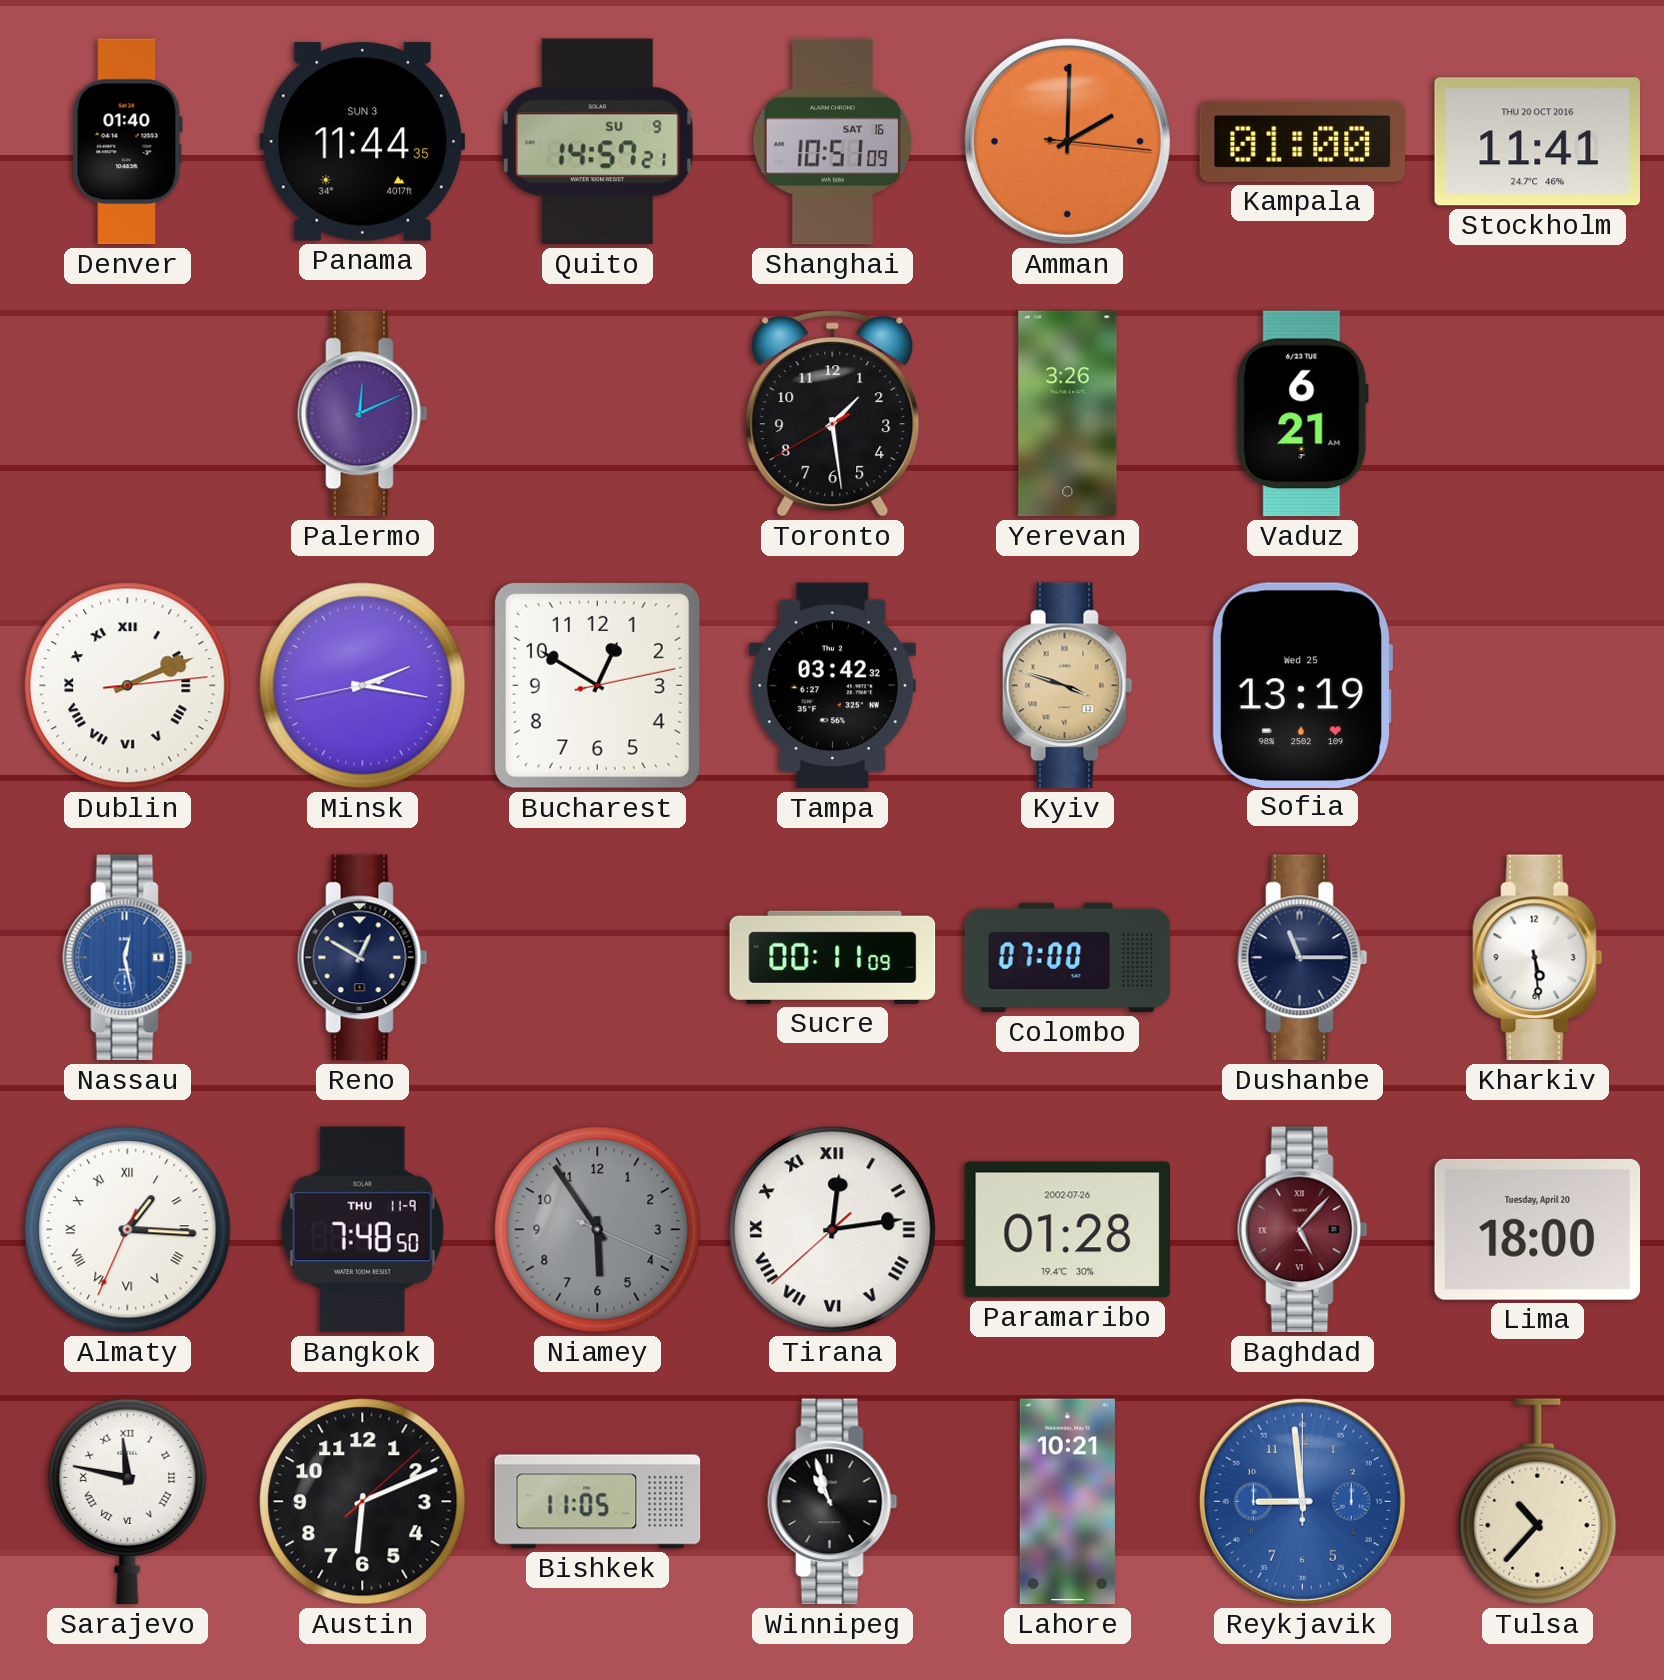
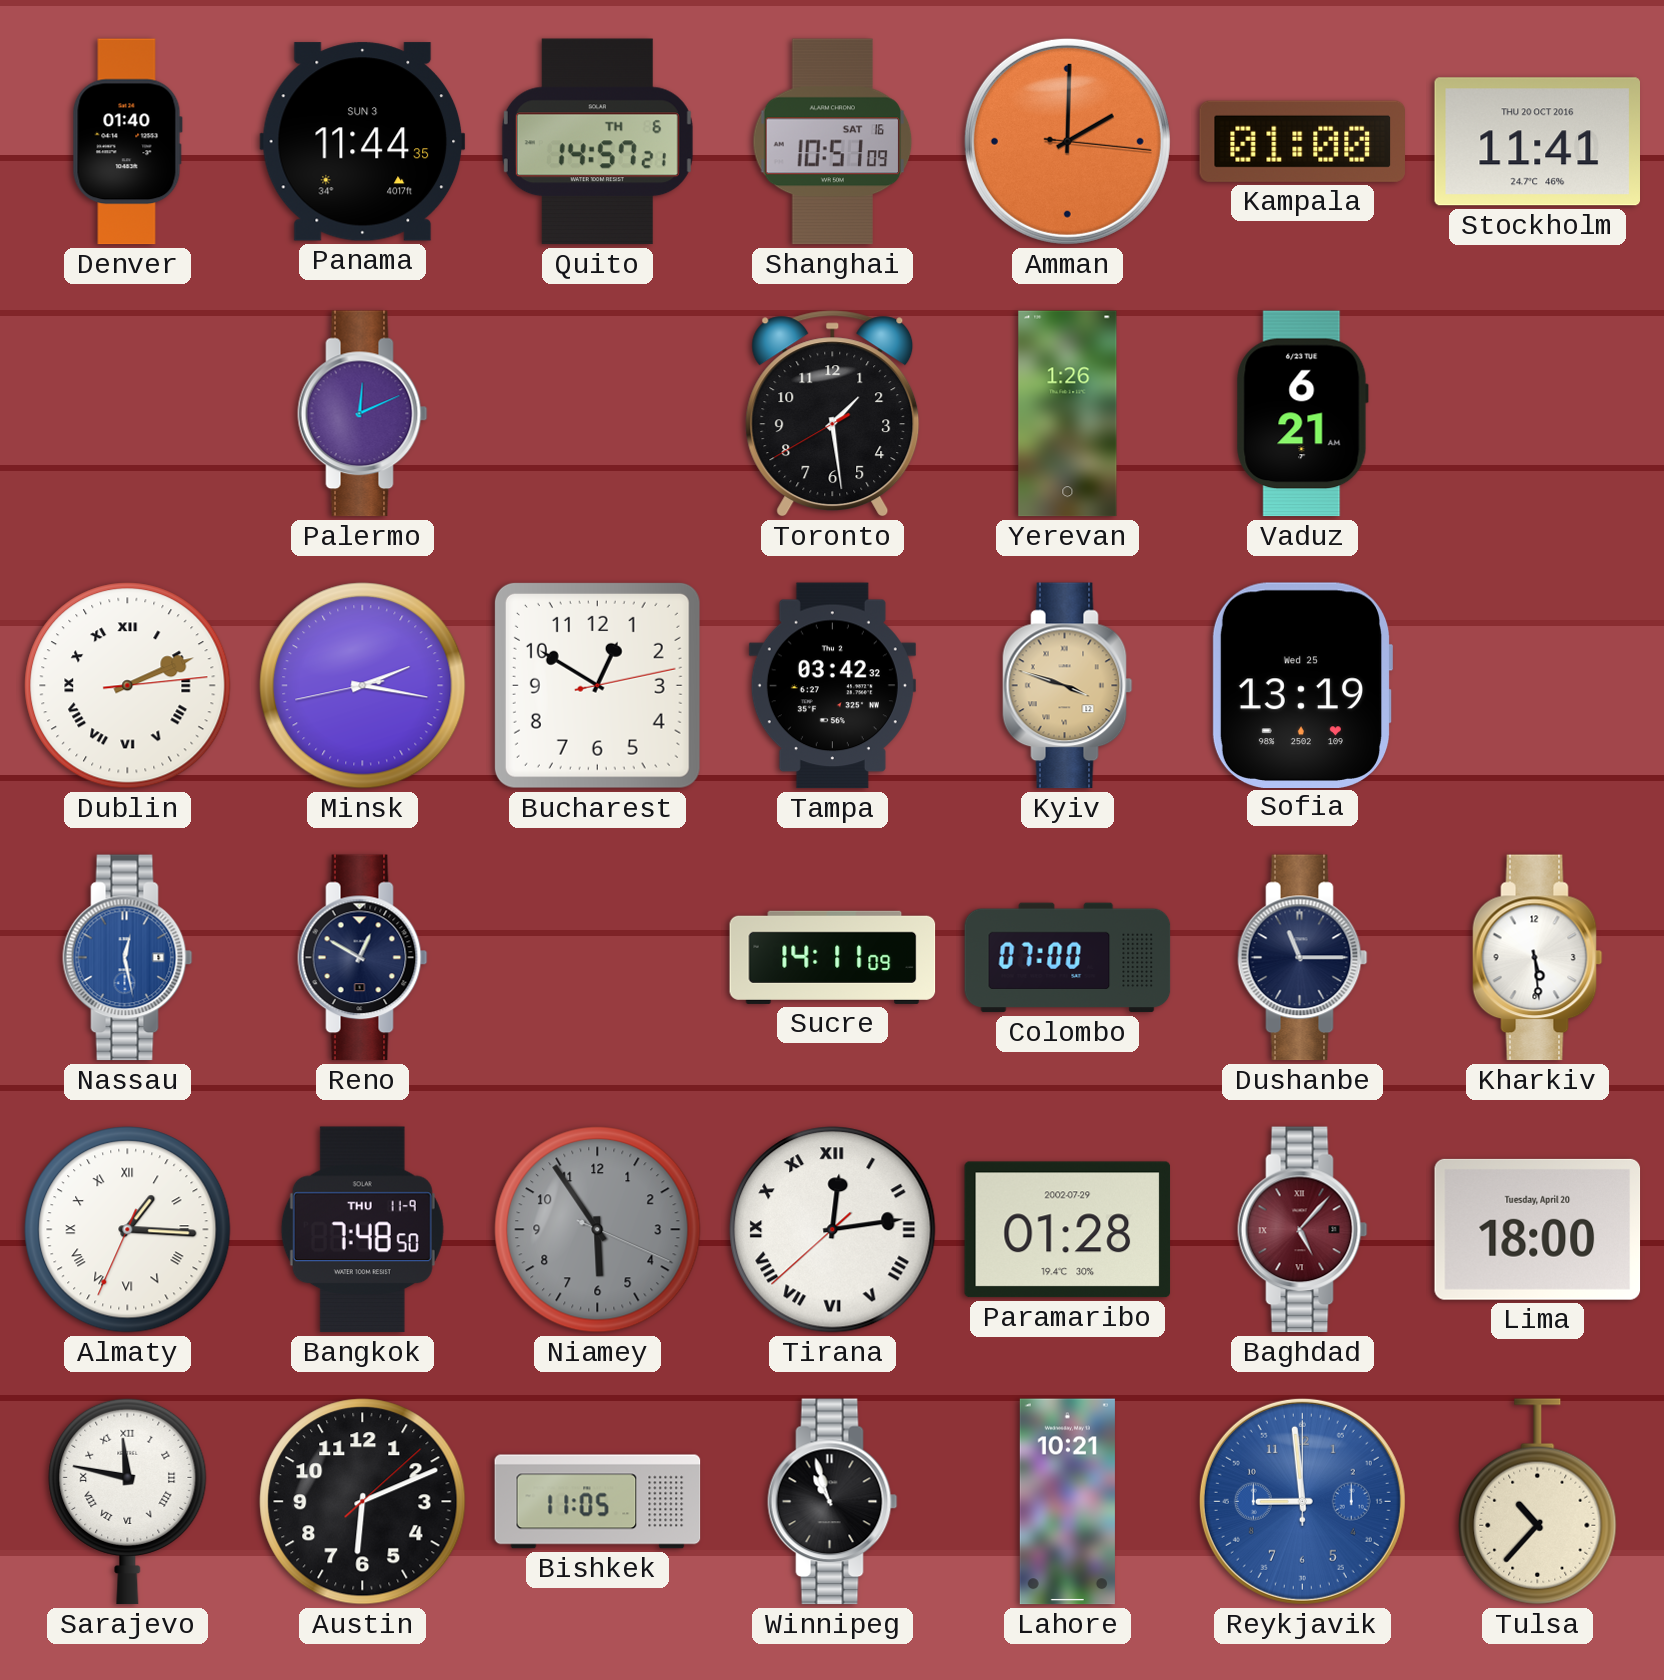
Quito date: SU 9 -> TH 6 (597, 142)
Yerevan: 3:26 -> 1:26 (1068, 414)
Sucre: 00:11 -> 14:11 (833, 957)
Paramaribo date: 2002-07-26 -> 2002-07-29 (1068, 1230)
